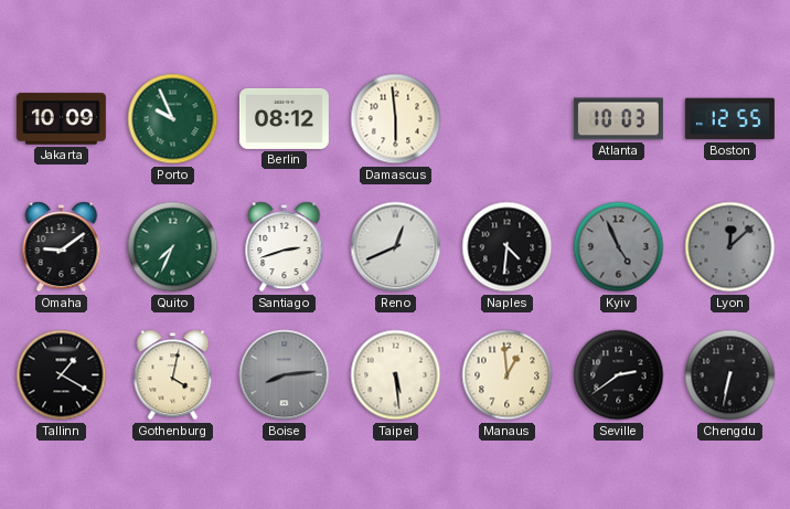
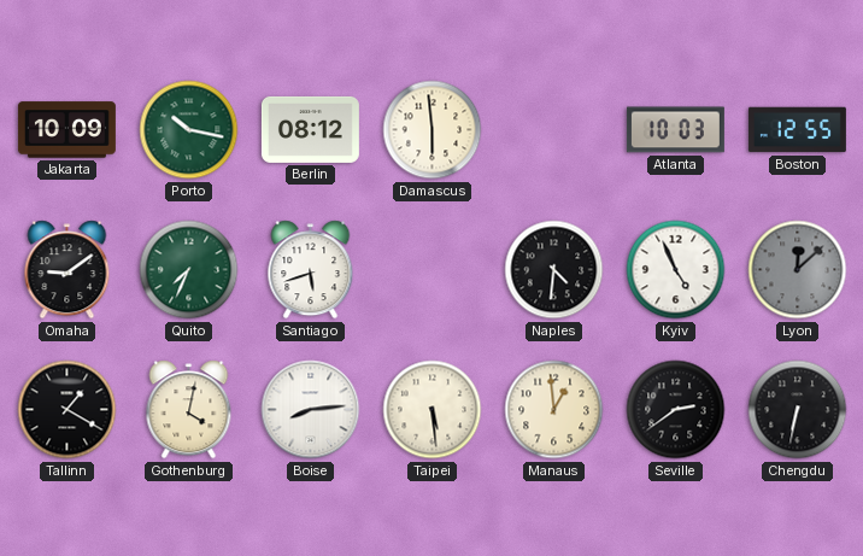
Porto: 9:56 -> 10:17 (189, 130)
Santiago: 2:42 -> 5:42 (311, 270)
Reno: 12:41 -> none (396, 247)
Kyiv dial: grey -> white (676, 270)
Boise dial: grey -> white (311, 410)
